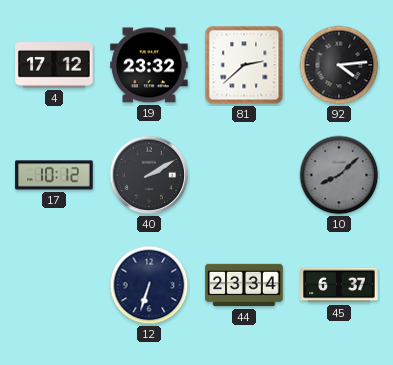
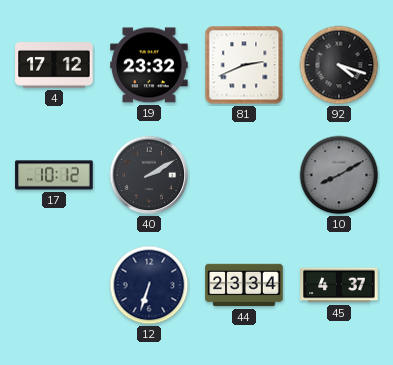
81: 2:38 -> 2:41 (244, 65)
92: 4:14 -> 4:18 (339, 65)
10: 8:08 -> 8:10 (339, 175)
45: 6:37 -> 4:37 (339, 285)
